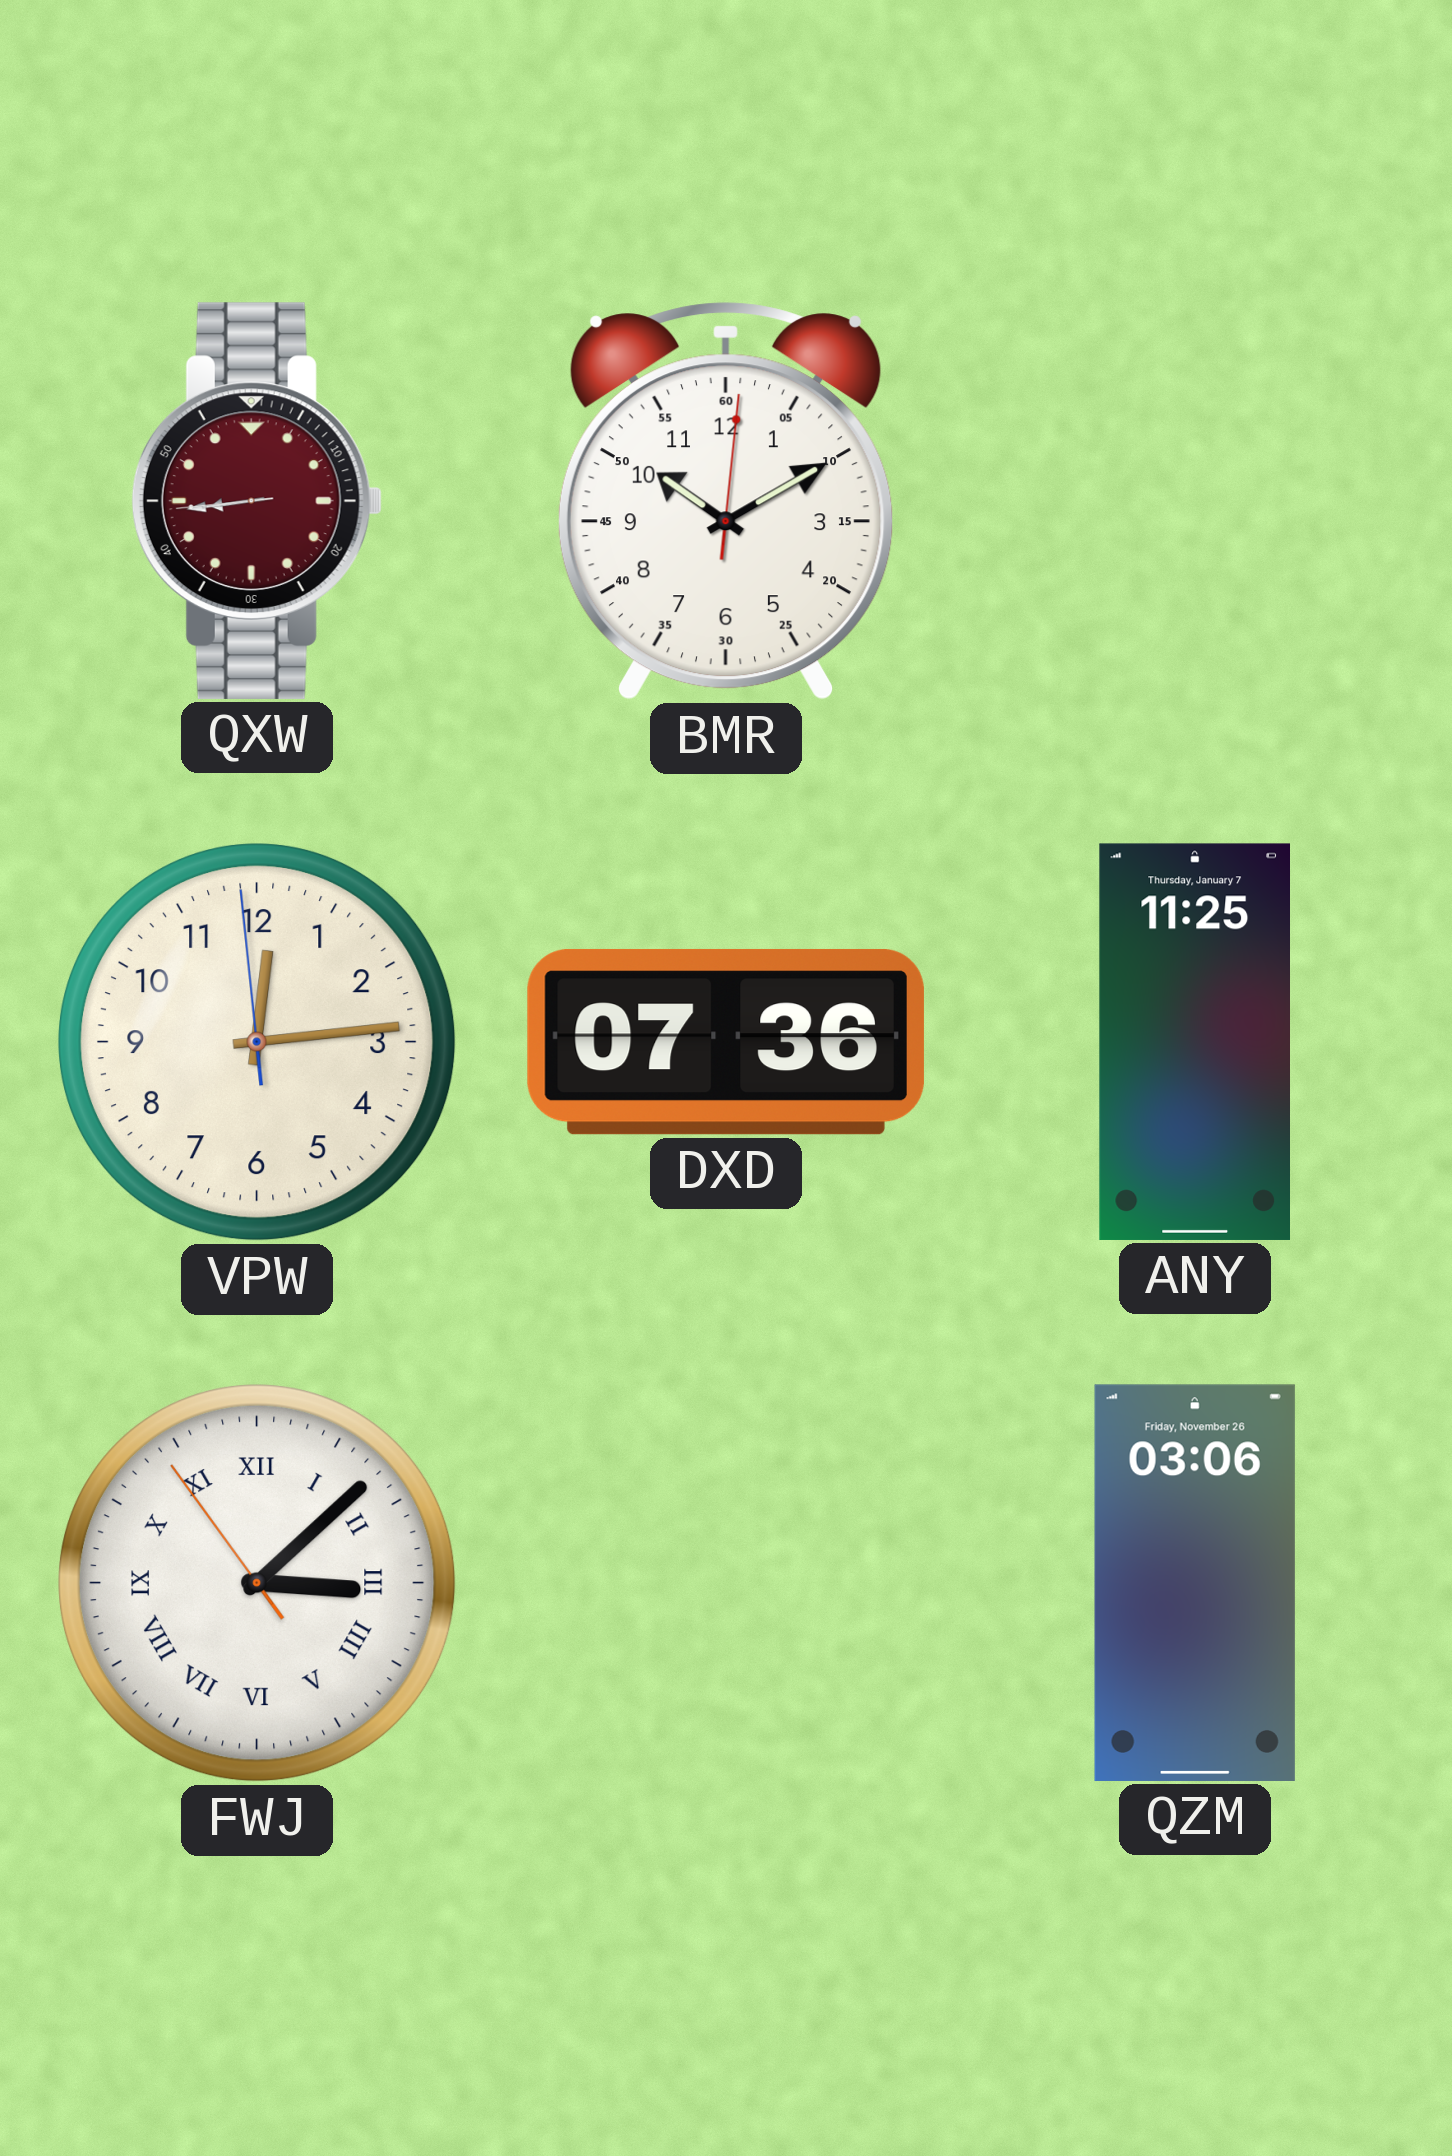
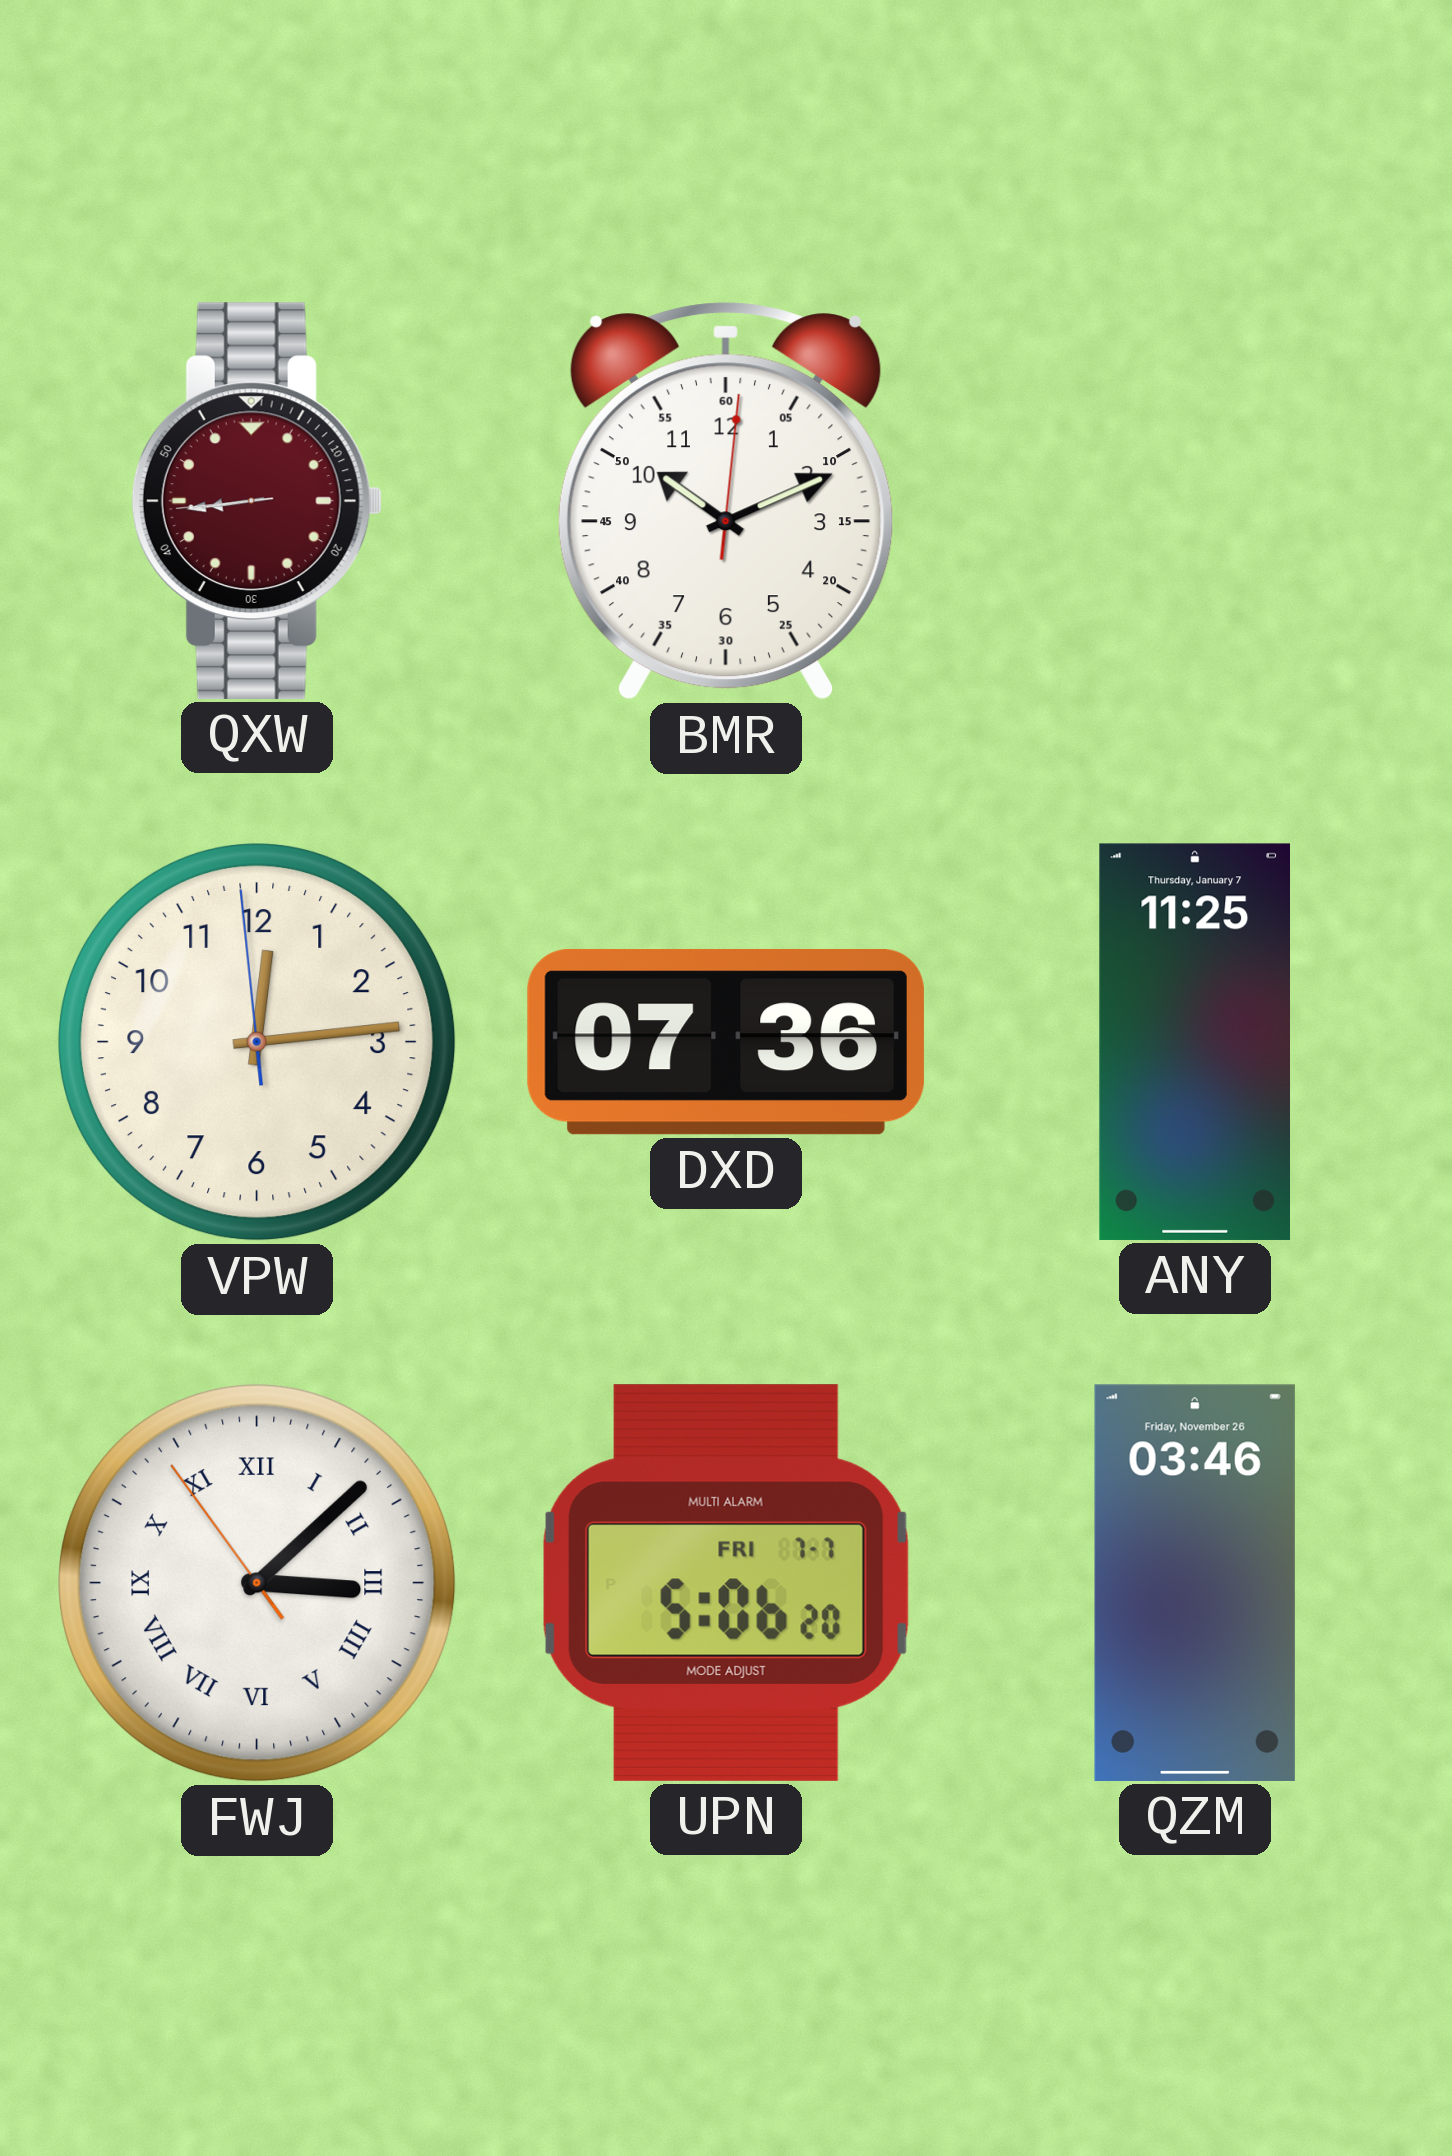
BMR: 10:10 -> 10:11 (726, 502)
UPN: none -> 5:06 (726, 1583)
QZM: 03:06 -> 03:46 (1195, 1583)
